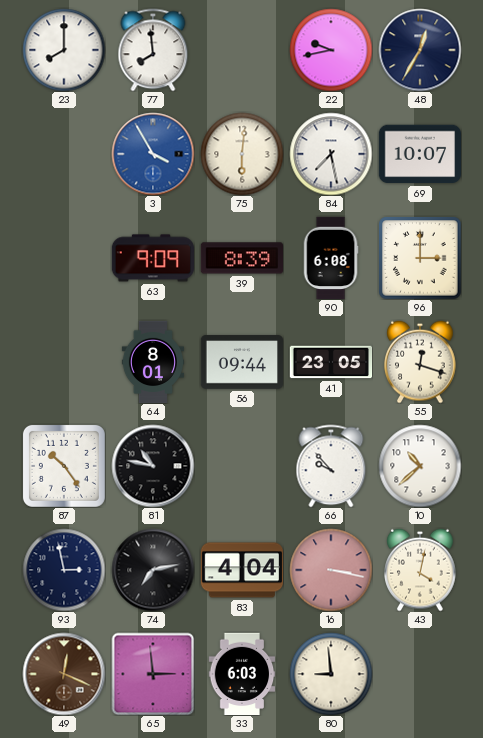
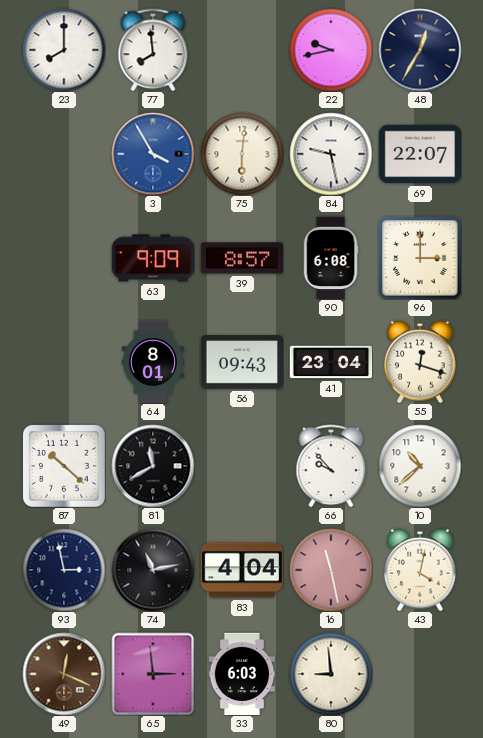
84: 7:28 -> 9:28 (331, 154)
69: 10:07 -> 22:07 (419, 154)
39: 8:39 -> 8:57 (241, 258)
56: 09:44 -> 09:43 (241, 362)
41: 23:05 -> 23:04 (331, 362)
87: 10:24 -> 10:22 (64, 466)
81: 10:47 -> 11:40 (153, 466)
74: 7:13 -> 11:13 (153, 570)
16: 3:17 -> 11:28 (331, 570)
